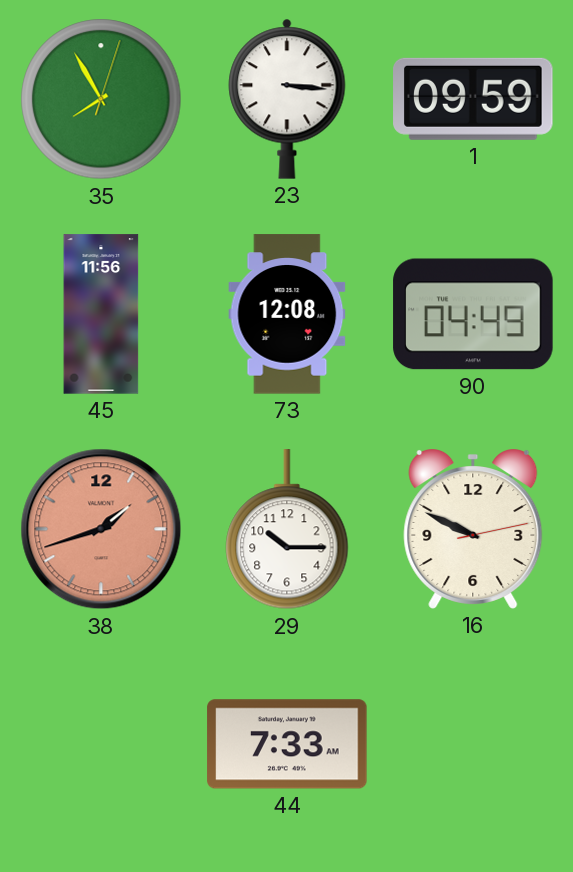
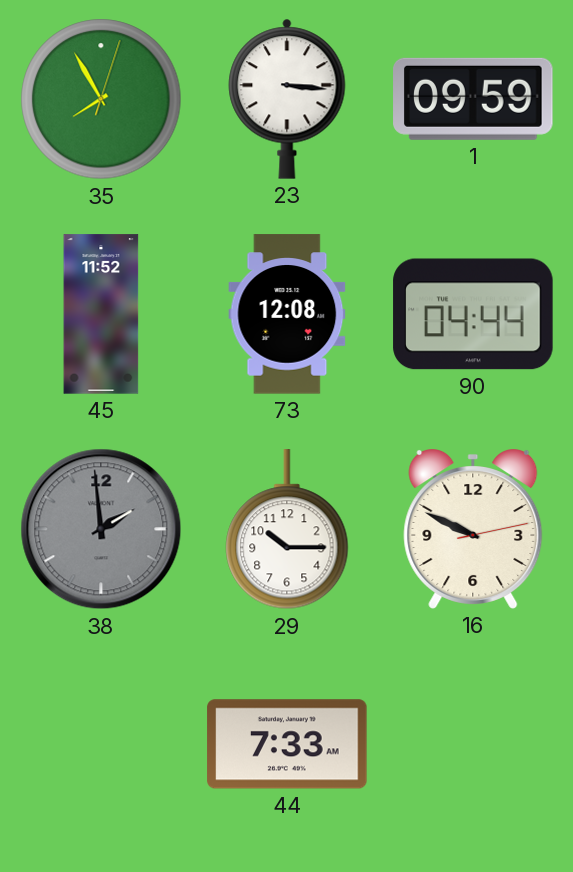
45: 11:56 -> 11:52 (101, 314)
90: 04:49 -> 04:44 (473, 314)
38: 1:42 -> 1:59 (101, 529)
38 dial: salmon -> grey (101, 529)
